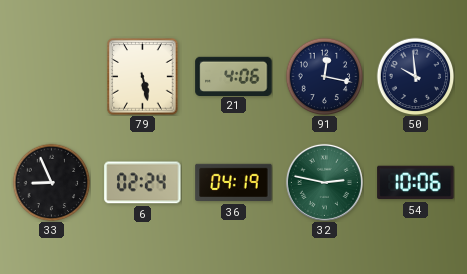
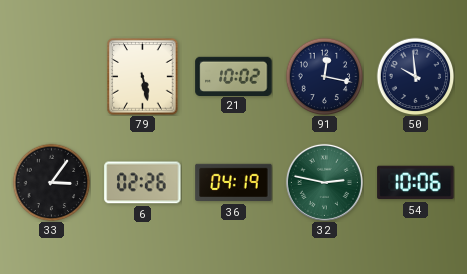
21: 4:06 -> 10:02 (234, 76)
33: 8:56 -> 3:06 (51, 182)
6: 02:24 -> 02:26 (143, 183)
